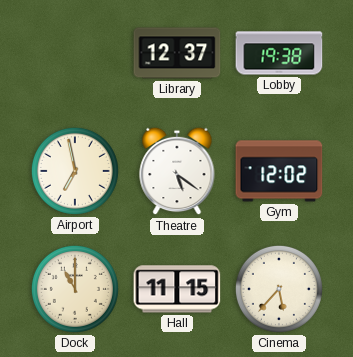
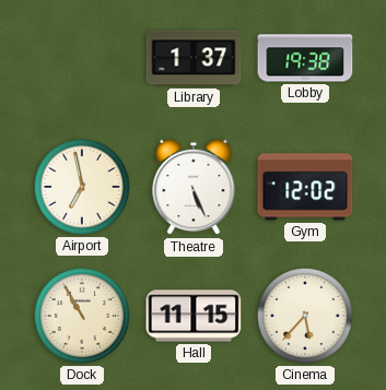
Library: 12:37 -> 1:37 (194, 58)
Theatre: 5:21 -> 5:26 (194, 187)
Dock: 11:00 -> 10:55 (82, 316)
